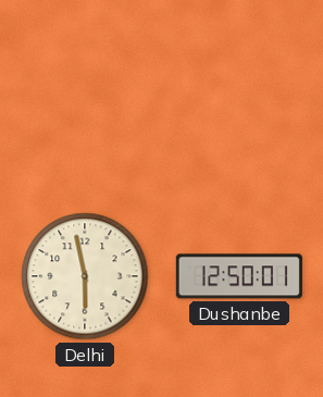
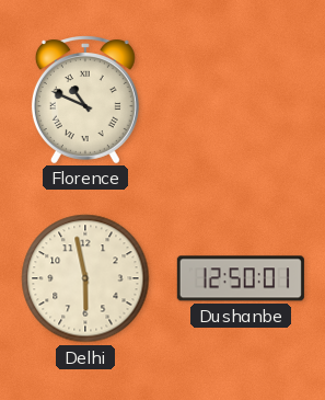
Florence: none -> 10:49 (85, 100)
